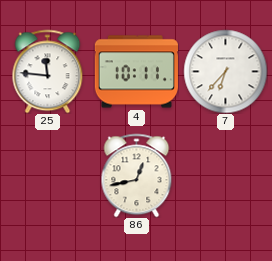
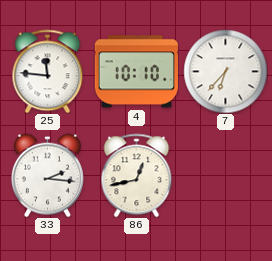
4: 10:11 -> 10:10 (136, 72)
33: none -> 2:16 (47, 175)
